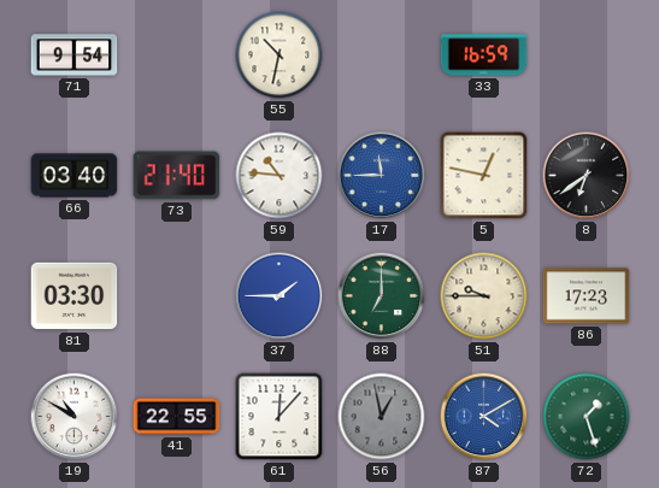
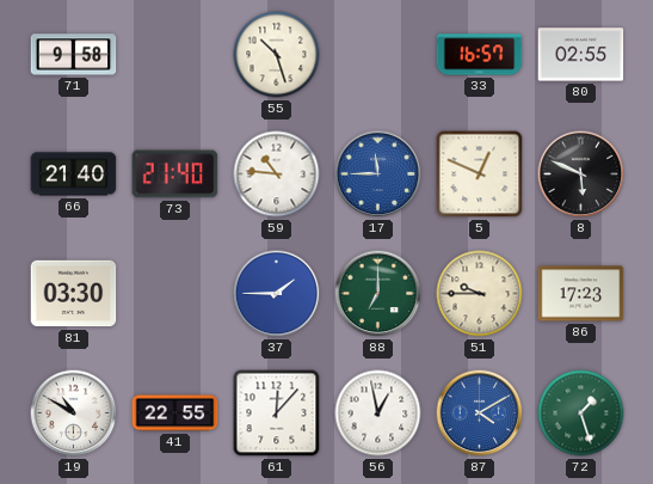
71: 9:54 -> 9:58 (74, 55)
55: 10:32 -> 10:27 (277, 55)
33: 16:59 -> 16:57 (480, 55)
80: none -> 02:55 (581, 55)
66: 03:40 -> 21:40 (74, 174)
5: 12:47 -> 12:49 (480, 174)
8: 6:39 -> 5:49 (581, 174)
56 dial: grey -> white (378, 413)
